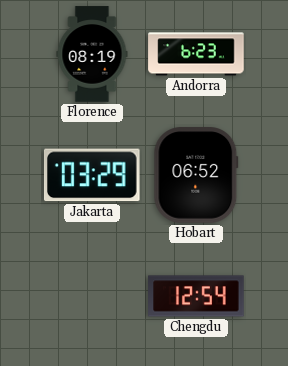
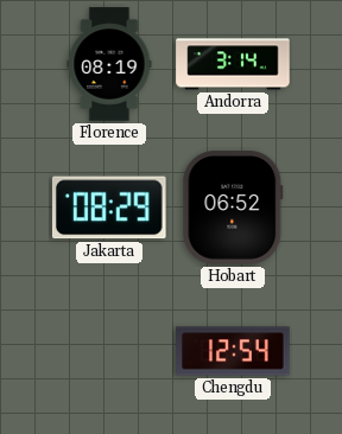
Andorra: 6:23 -> 3:14 (233, 64)
Jakarta: 03:29 -> 08:29 (109, 208)
